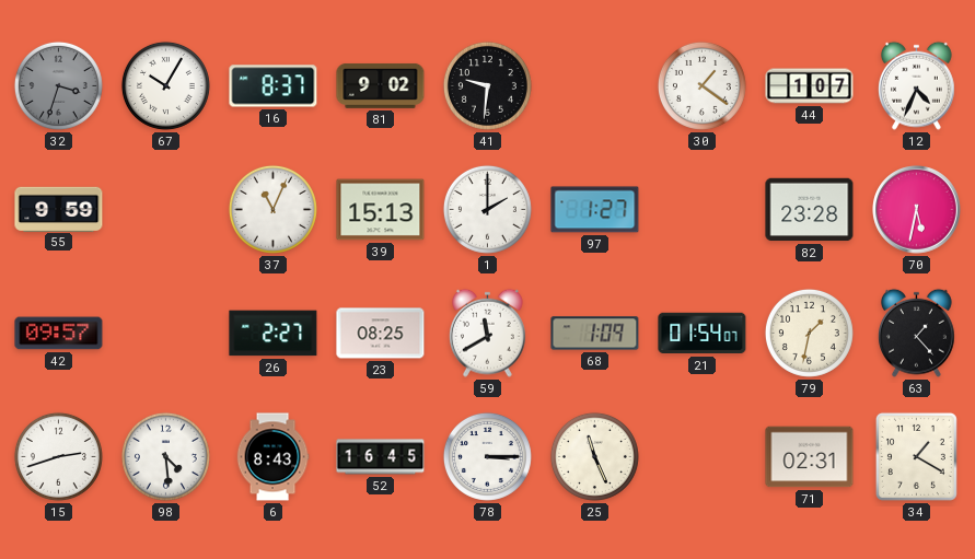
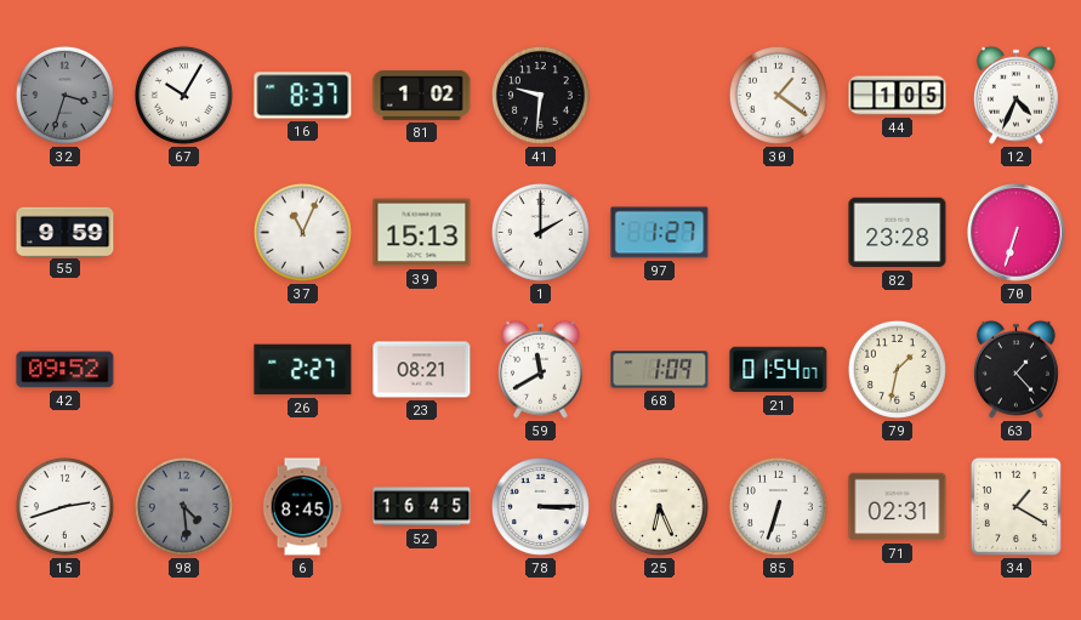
81: 9:02 -> 1:02 (422, 95)
44: 1:07 -> 1:05 (898, 96)
70: 5:32 -> 6:33 (1017, 233)
42: 09:57 -> 09:52 (66, 370)
23: 08:25 -> 08:21 (422, 370)
98 dial: white -> grey (183, 506)
6: 8:43 -> 8:45 (302, 507)
25: 11:26 -> 6:26 (659, 506)
85: none -> 6:33 (778, 506)
